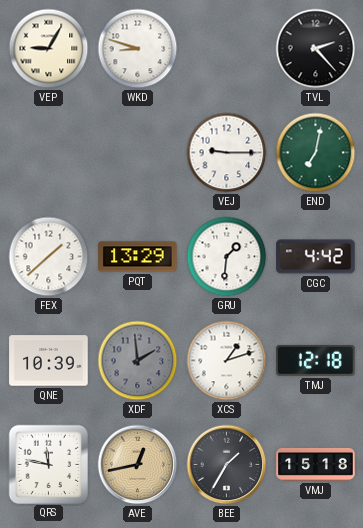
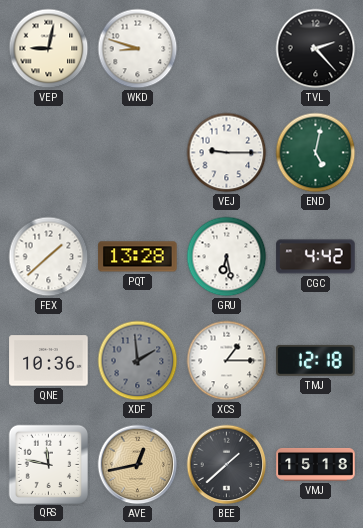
VEP: 9:05 -> 9:02 (49, 49)
END: 7:02 -> 5:02 (316, 153)
PQT: 13:29 -> 13:28 (138, 257)
GRU: 1:31 -> 6:28 (227, 257)
QNE: 10:39 -> 10:36 (49, 361)
XCS: 1:12 -> 1:15 (227, 361)
BEE: 1:35 -> 1:38 (227, 465)
